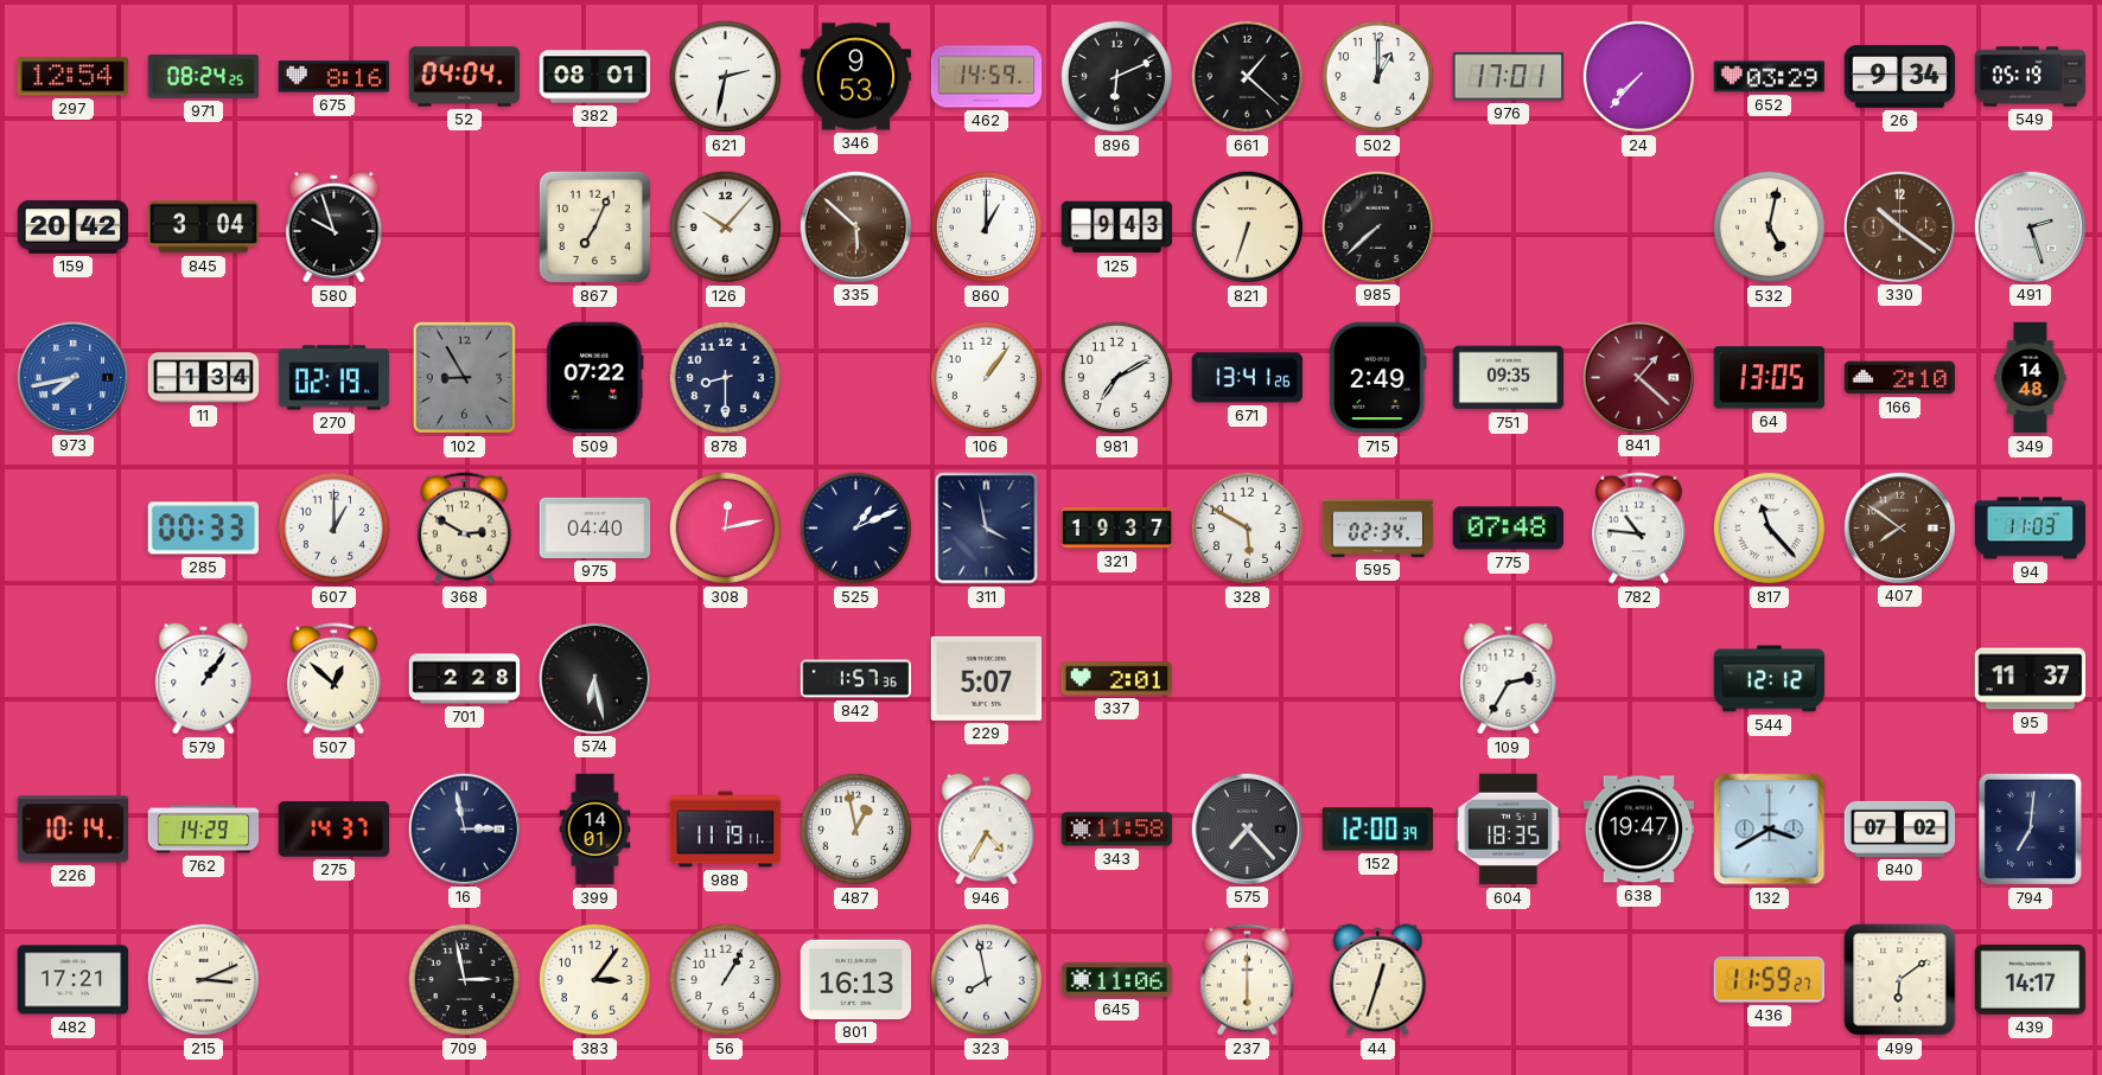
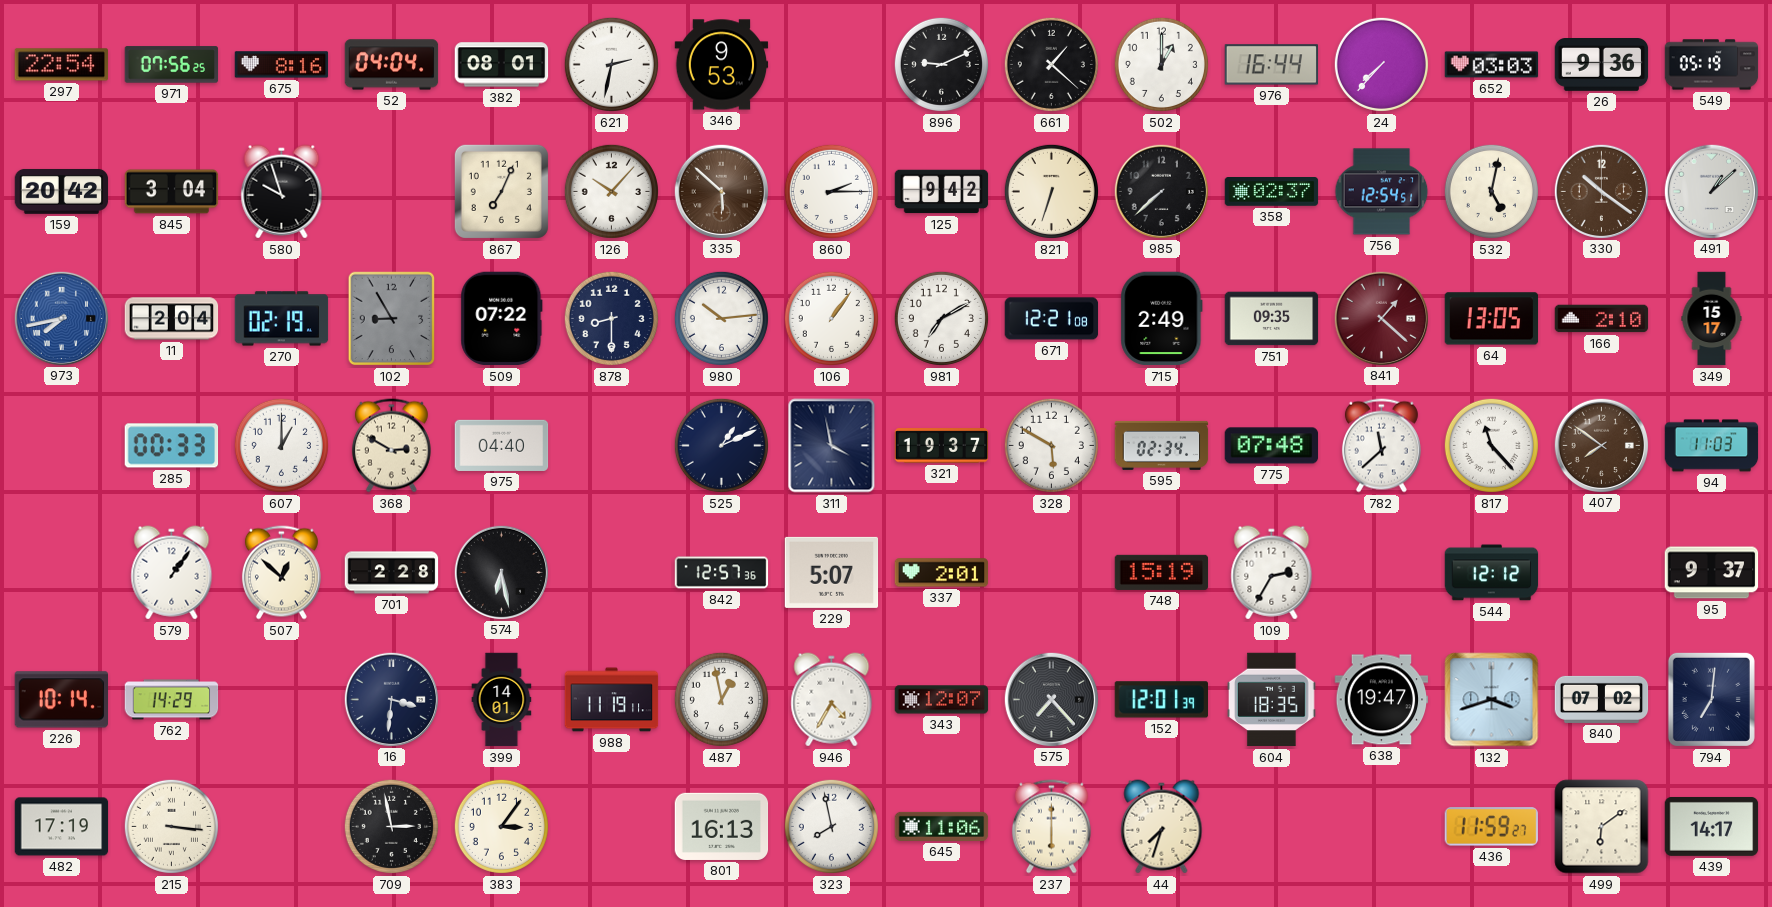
297: 12:54 -> 22:54 (62, 65)
971: 08:24 -> 07:56 (172, 65)
462: 14:59 -> none (987, 77)
896: 6:11 -> 9:11 (941, 64)
976: 17:01 -> 16:44 (1272, 65)
652: 03:29 -> 03:03 (1492, 65)
26: 9:34 -> 9:36 (1602, 65)
860: 1:00 -> 2:15 (831, 191)
125: 9:43 -> 9:42 (942, 192)
358: none -> 02:37 (1272, 192)
756: none -> 12:54 (1382, 192)
491: 2:27 -> 1:08 (1711, 191)
11: 1:34 -> 2:04 (172, 319)
980: none -> 10:14 (721, 318)
671: 13:41 -> 12:21 (1052, 319)
349: 14:48 -> 15:17 (1712, 319)
308: 12:13 -> none (725, 527)
782: 10:46 -> 11:38 (1381, 446)
842: 1:57 -> 12:57 (722, 573)
748: none -> 15:19 (1162, 572)
95: 11:37 -> 9:37 (1712, 573)
275: 14:37 -> none (335, 830)
16: 2:58 -> 3:31 (391, 699)
343: 11:58 -> 12:07 (942, 700)
152: 12:00 -> 12:01 (1161, 700)
132: 3:40 -> 3:42 (1492, 700)
482: 17:21 -> 17:19 (62, 827)
215: 3:11 -> 3:16 (171, 826)
56: 1:05 -> none (725, 979)
44: 12:33 -> 7:33 (1162, 827)
